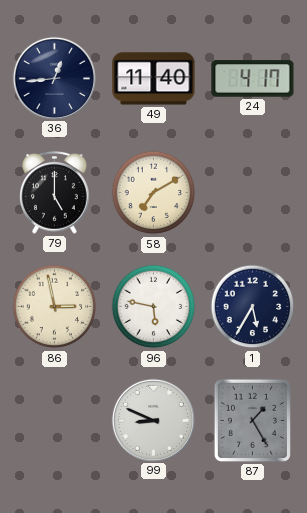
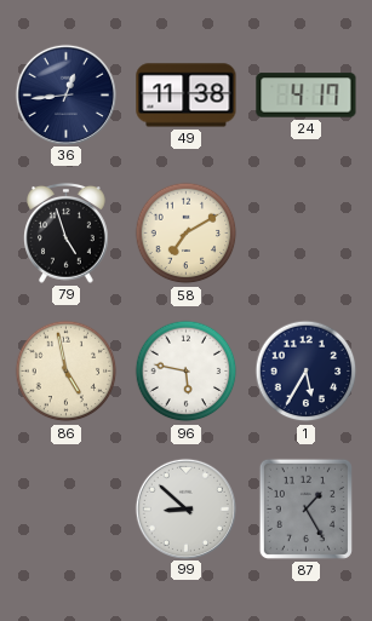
49: 11:40 -> 11:38 (187, 96)
79: 5:00 -> 4:57 (67, 232)
86: 2:58 -> 4:58 (67, 372)
99: 8:49 -> 8:52 (185, 508)
